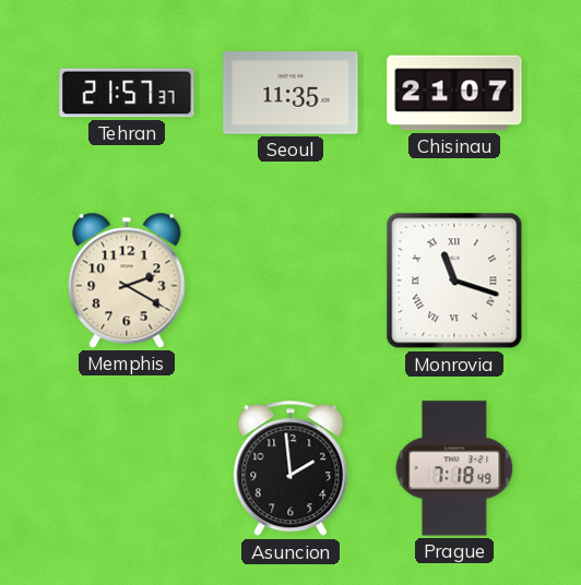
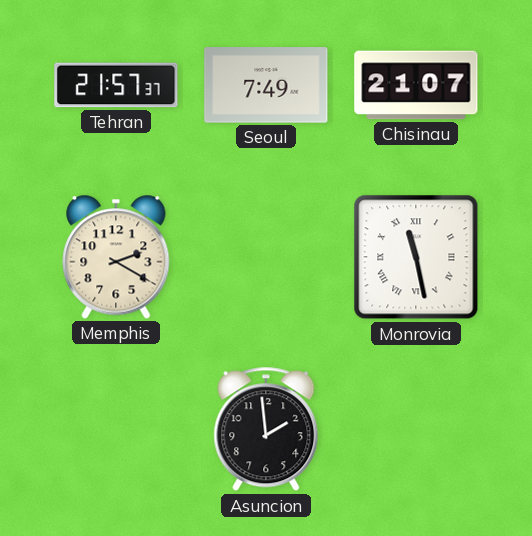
Seoul: 11:35 -> 7:49 (266, 85)
Monrovia: 11:18 -> 11:28 (416, 257)
Prague: 7:18 -> none (454, 468)
